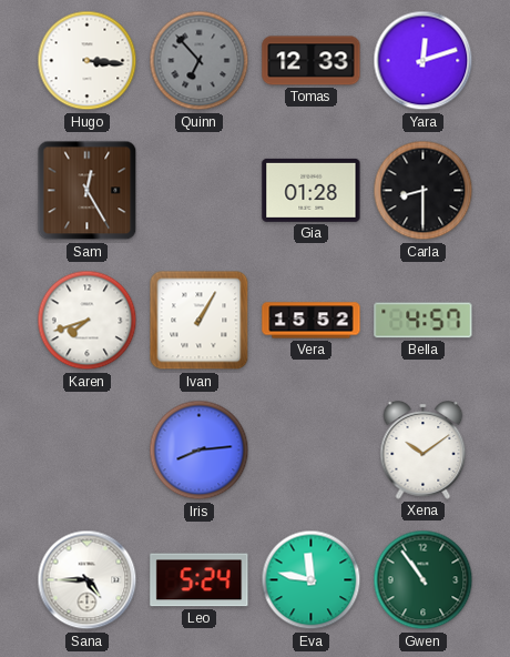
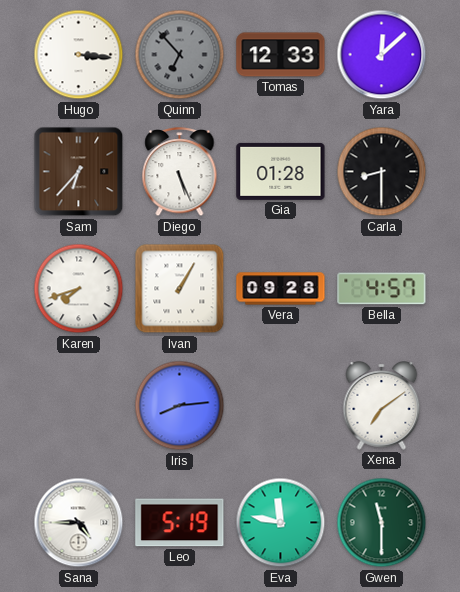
Yara: 12:12 -> 12:08 (382, 55)
Sam: 12:25 -> 6:37 (79, 172)
Diego: none -> 5:26 (180, 172)
Vera: 15:52 -> 09:28 (281, 289)
Xena: 10:09 -> 7:09 (382, 406)
Leo: 5:24 -> 5:19 (180, 523)
Gwen: 10:54 -> 11:30 (382, 523)
